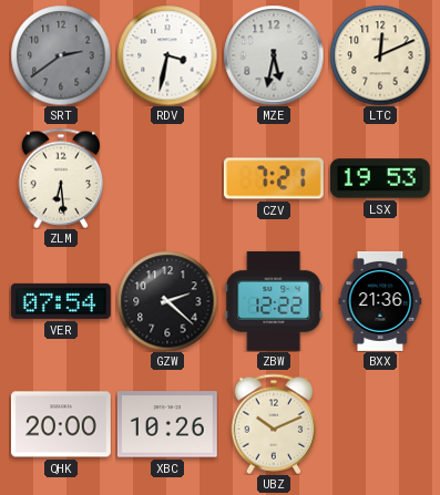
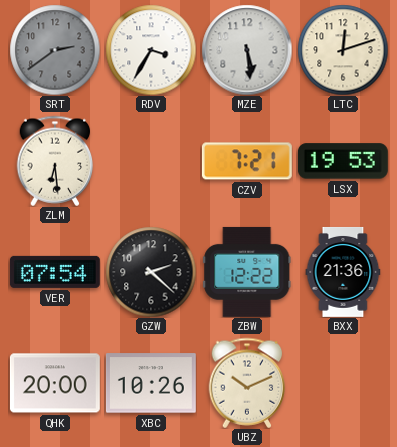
RDV: 3:32 -> 3:35 (151, 50)
MZE: 5:32 -> 5:29 (247, 50)
LTC: 12:11 -> 12:12 (343, 50)
